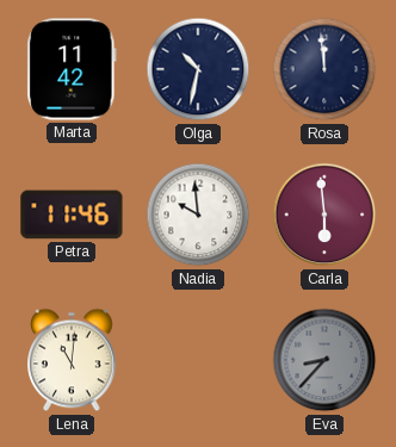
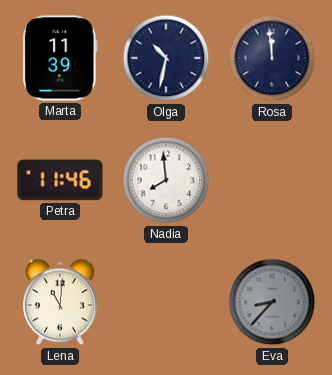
Marta: 11:42 -> 11:39 (60, 58)
Nadia: 9:59 -> 7:59 (166, 180)
Carla: 5:59 -> none (324, 215)
